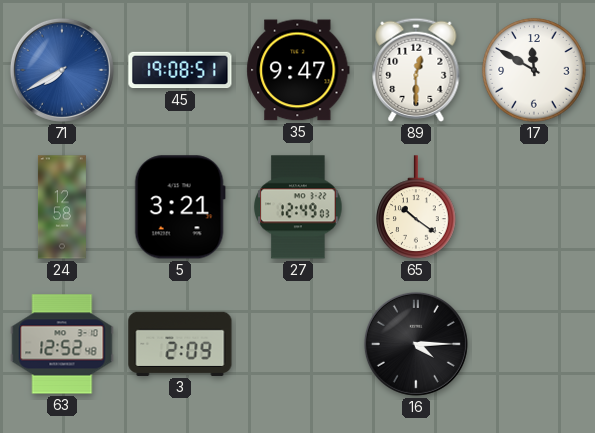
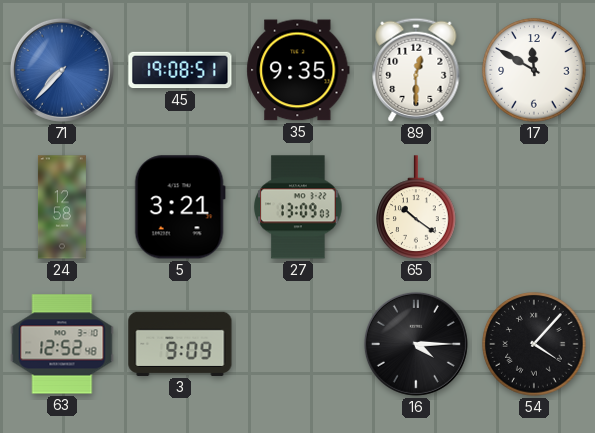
71: 7:40 -> 7:37 (62, 70)
35: 9:47 -> 9:35 (298, 70)
27: 12:49 -> 13:09 (298, 207)
3: 2:09 -> 9:09 (180, 344)
54: none -> 4:07 (534, 344)
